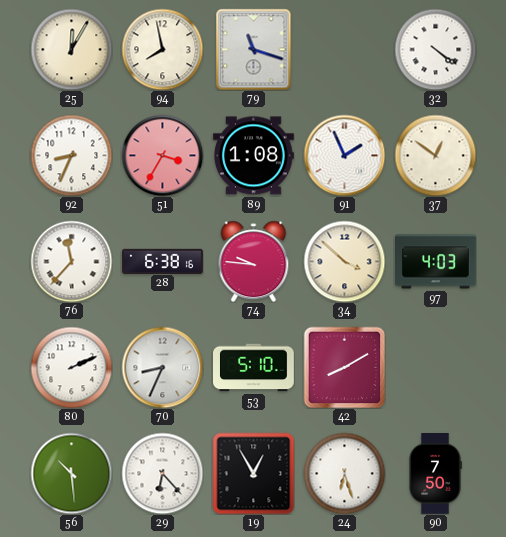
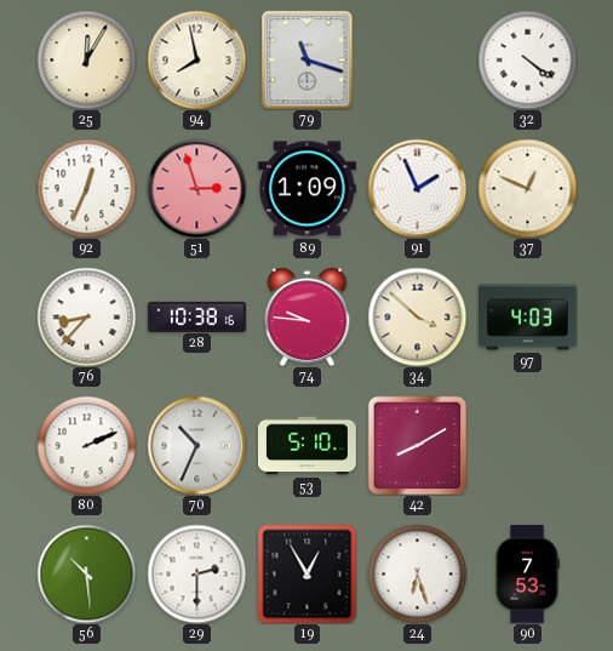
92: 8:34 -> 12:34 (86, 188)
51: 3:35 -> 2:57 (196, 188)
89: 1:08 -> 1:09 (308, 189)
37: 12:51 -> 12:49 (527, 188)
76: 11:37 -> 8:37 (86, 316)
28: 6:38 -> 10:38 (197, 316)
70: 8:34 -> 10:34 (196, 445)
29: 6:23 -> 2:30 (196, 573)
90: 7:50 -> 7:53 (527, 575)
